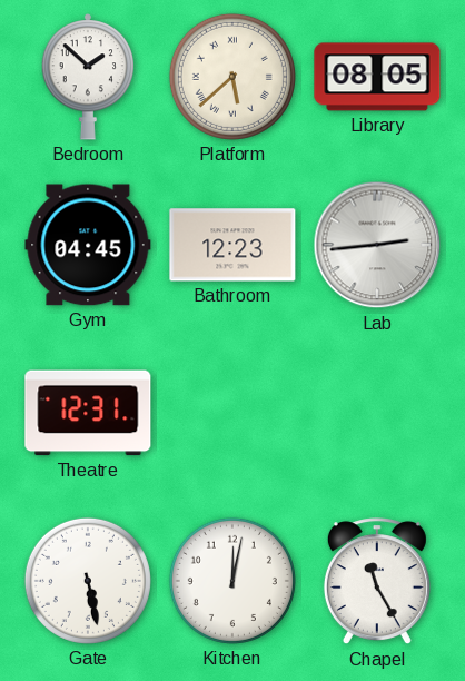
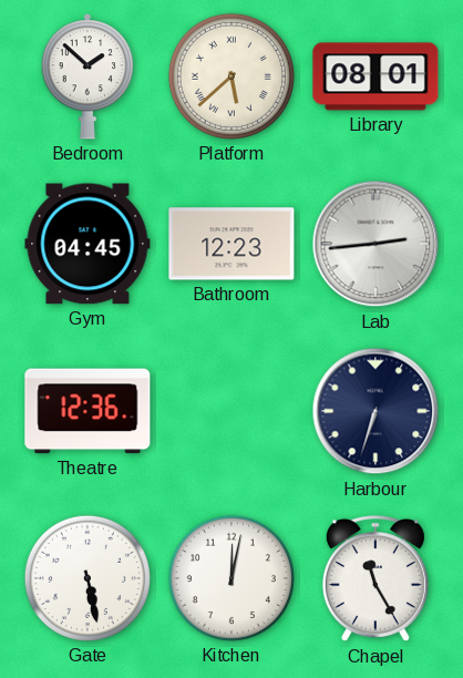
Library: 08:05 -> 08:01 (375, 76)
Theatre: 12:31 -> 12:36 (88, 411)
Harbour: none -> 6:33 (375, 411)
